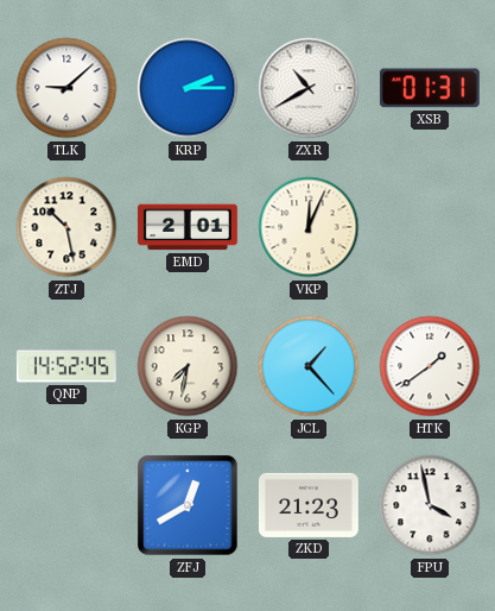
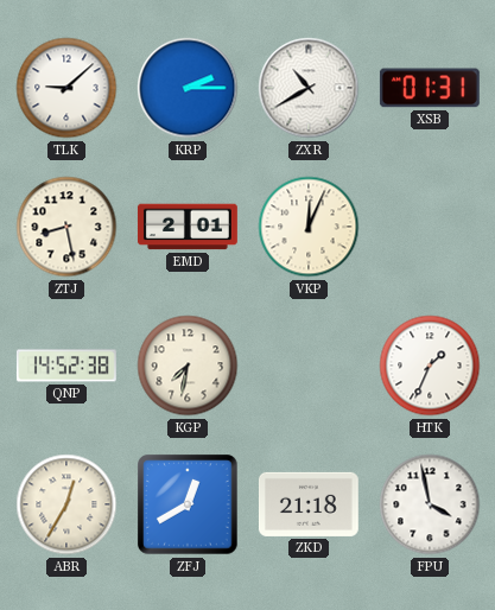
ZTJ: 10:28 -> 8:28 (66, 227)
QNP: 14:52:45 -> 14:52:38 (66, 366)
JCL: 1:23 -> none (309, 366)
HTK: 1:39 -> 1:34 (430, 366)
ABR: none -> 12:35 (66, 504)
ZKD: 21:23 -> 21:18 (309, 504)
